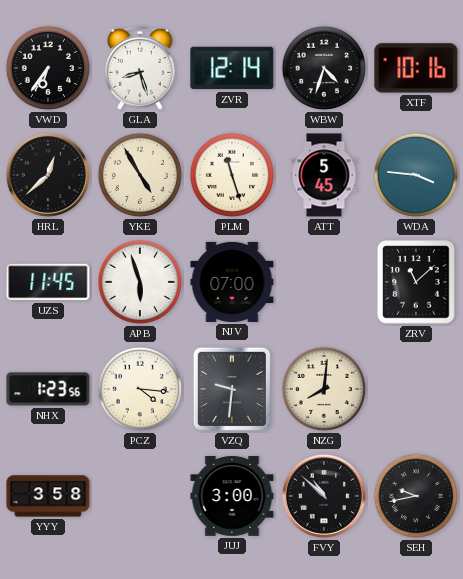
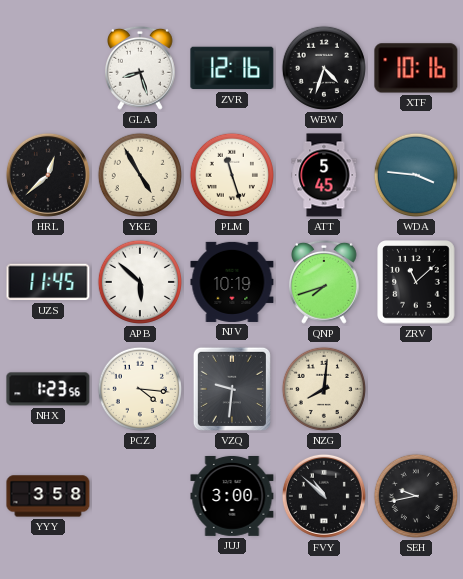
VWD: 6:36 -> none (48, 68)
ZVR: 12:14 -> 12:16 (232, 68)
APB: 5:57 -> 5:52 (140, 282)
NJV: 07:00 -> 10:19 (232, 282)
QNP: none -> 7:42 (325, 282)
